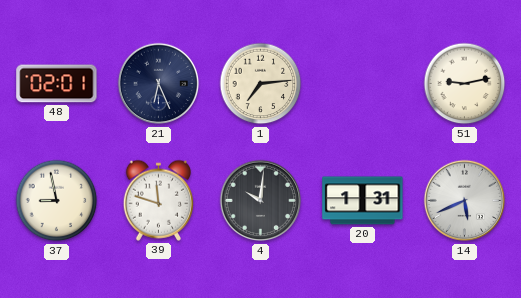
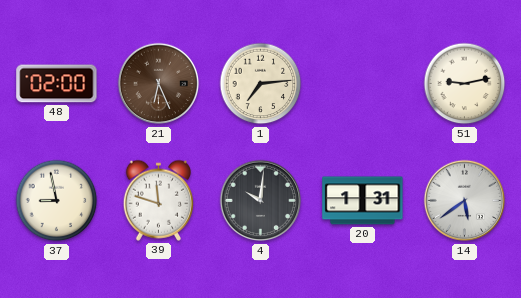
48: 02:01 -> 02:00 (57, 84)
21 dial: navy -> brown (159, 84)
14: 5:41 -> 5:39 (465, 201)
